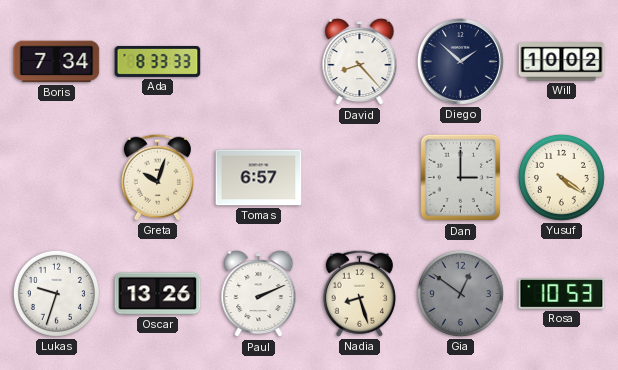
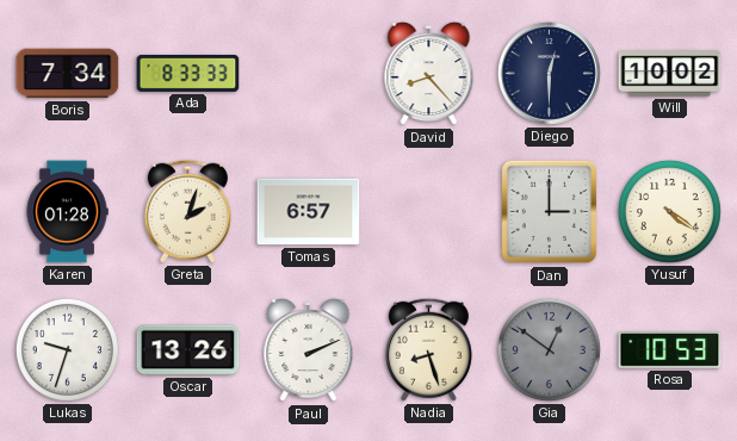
Diego: 1:52 -> 12:30 (549, 73)
Karen: none -> 01:28 (67, 212)
Greta: 10:03 -> 2:03 (187, 211)
